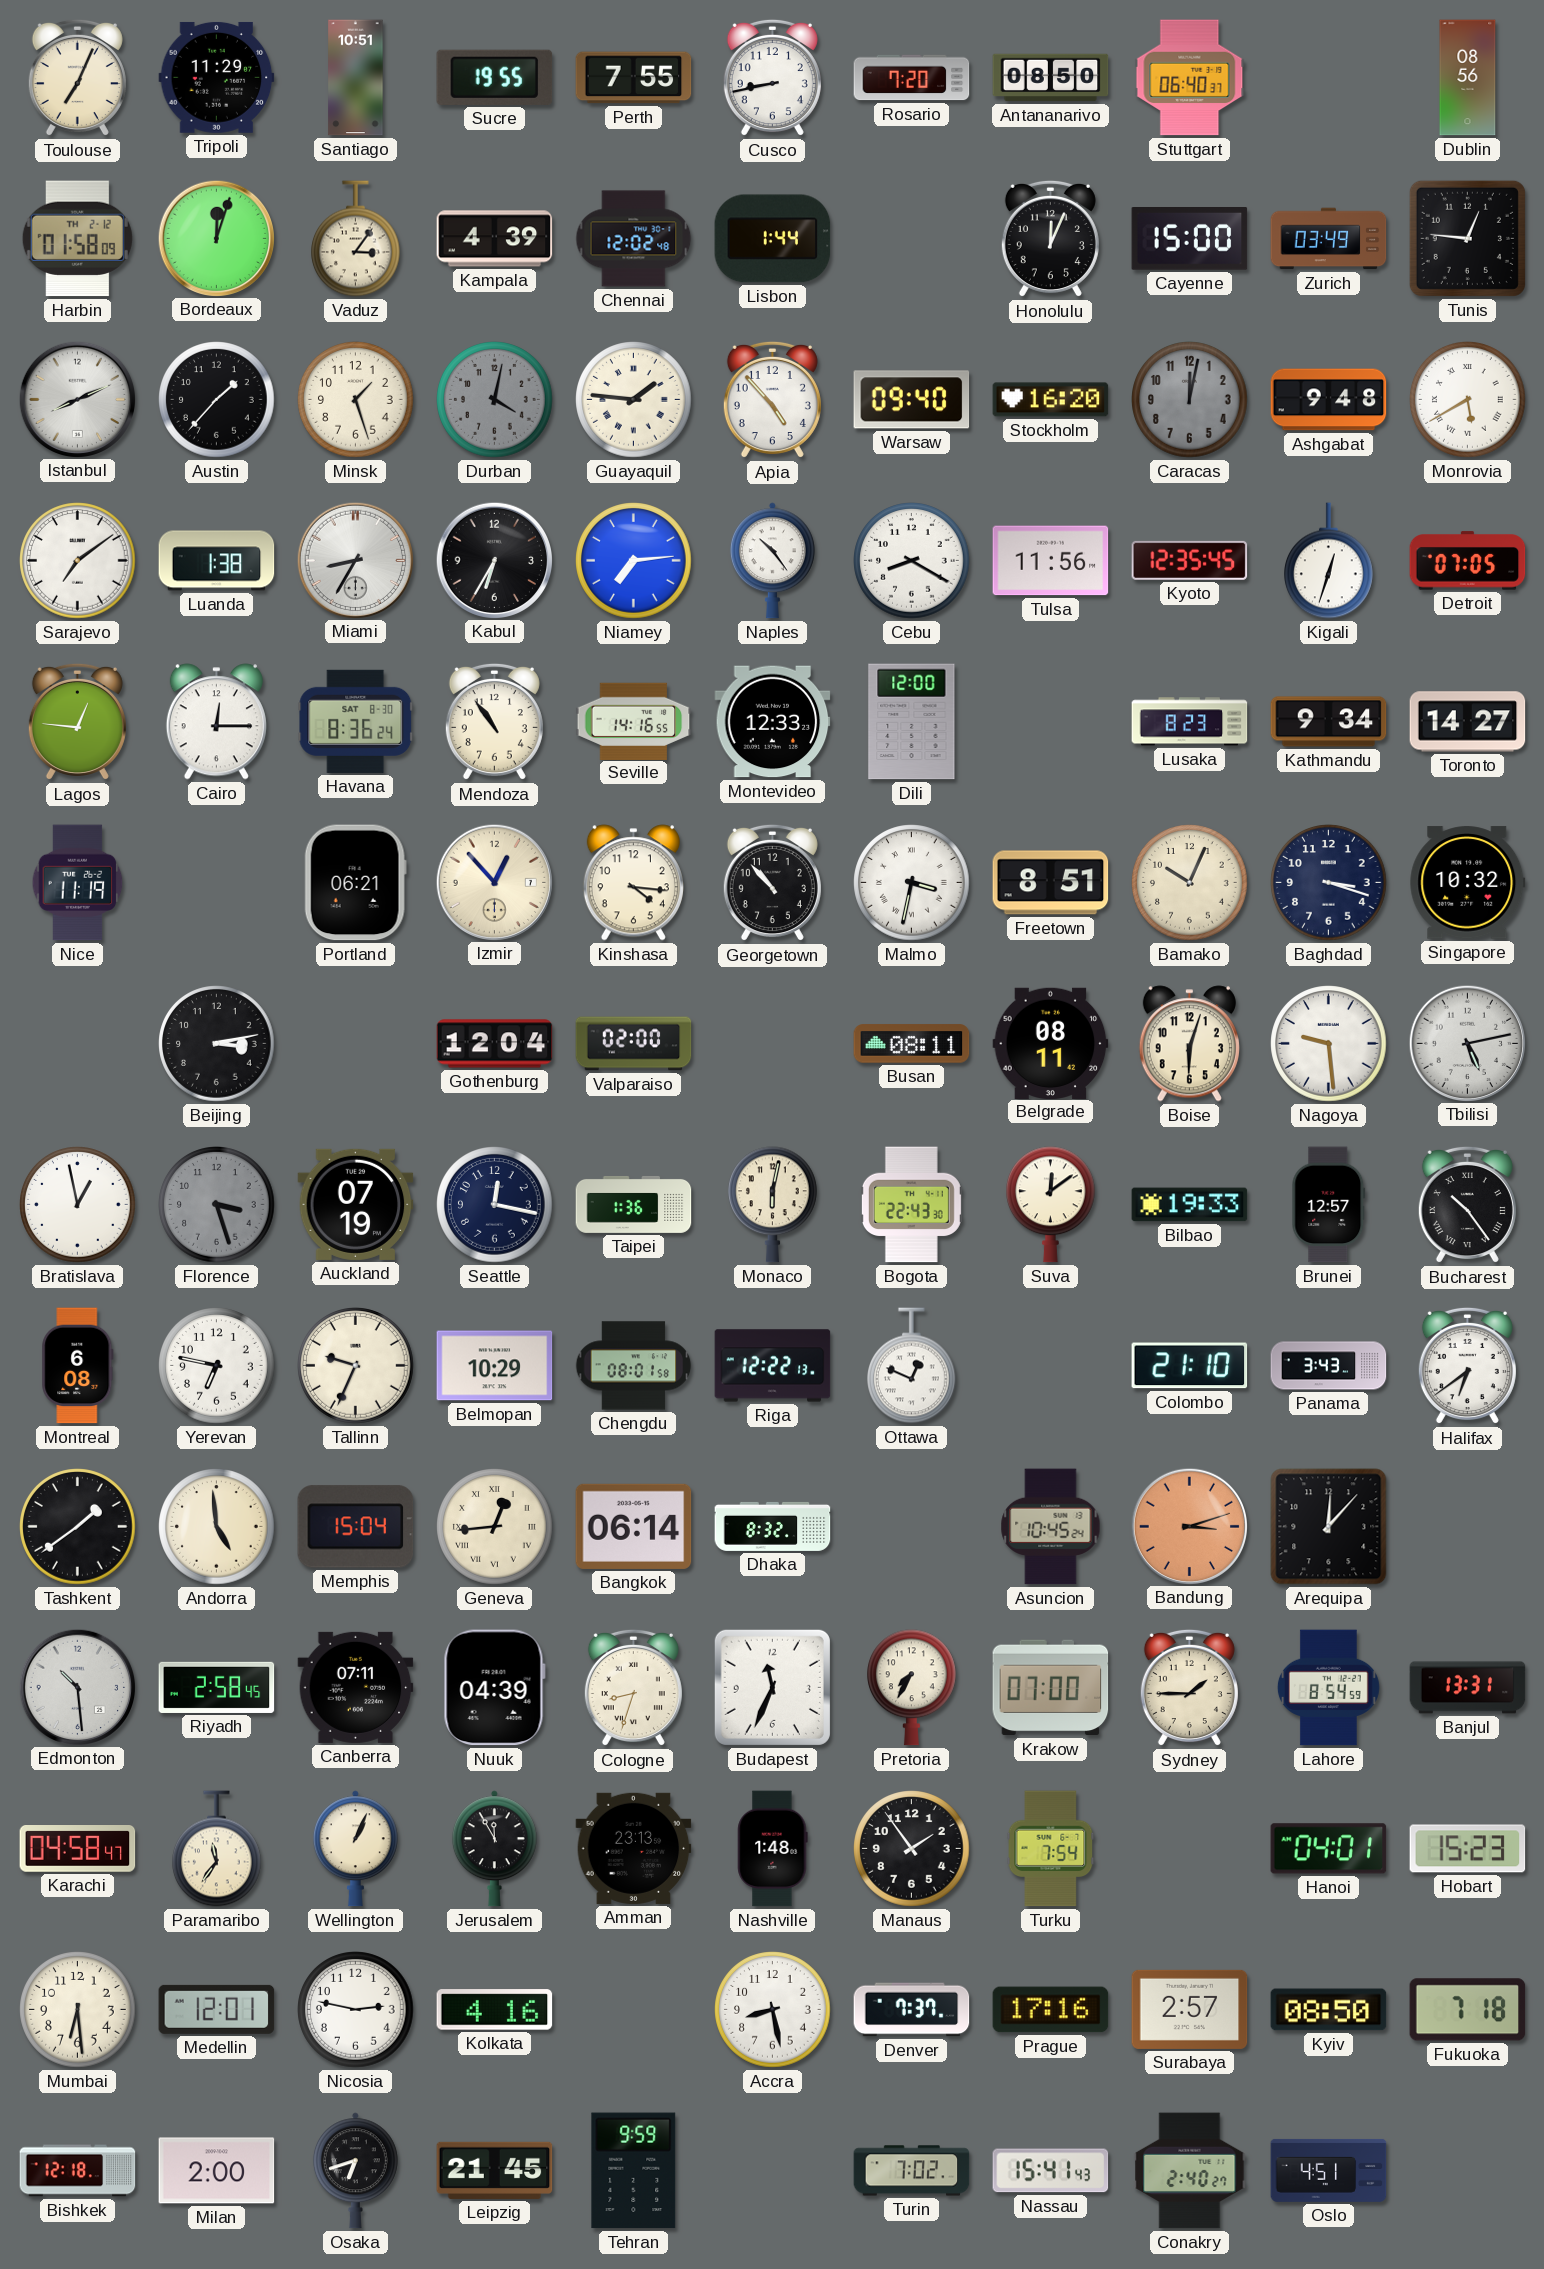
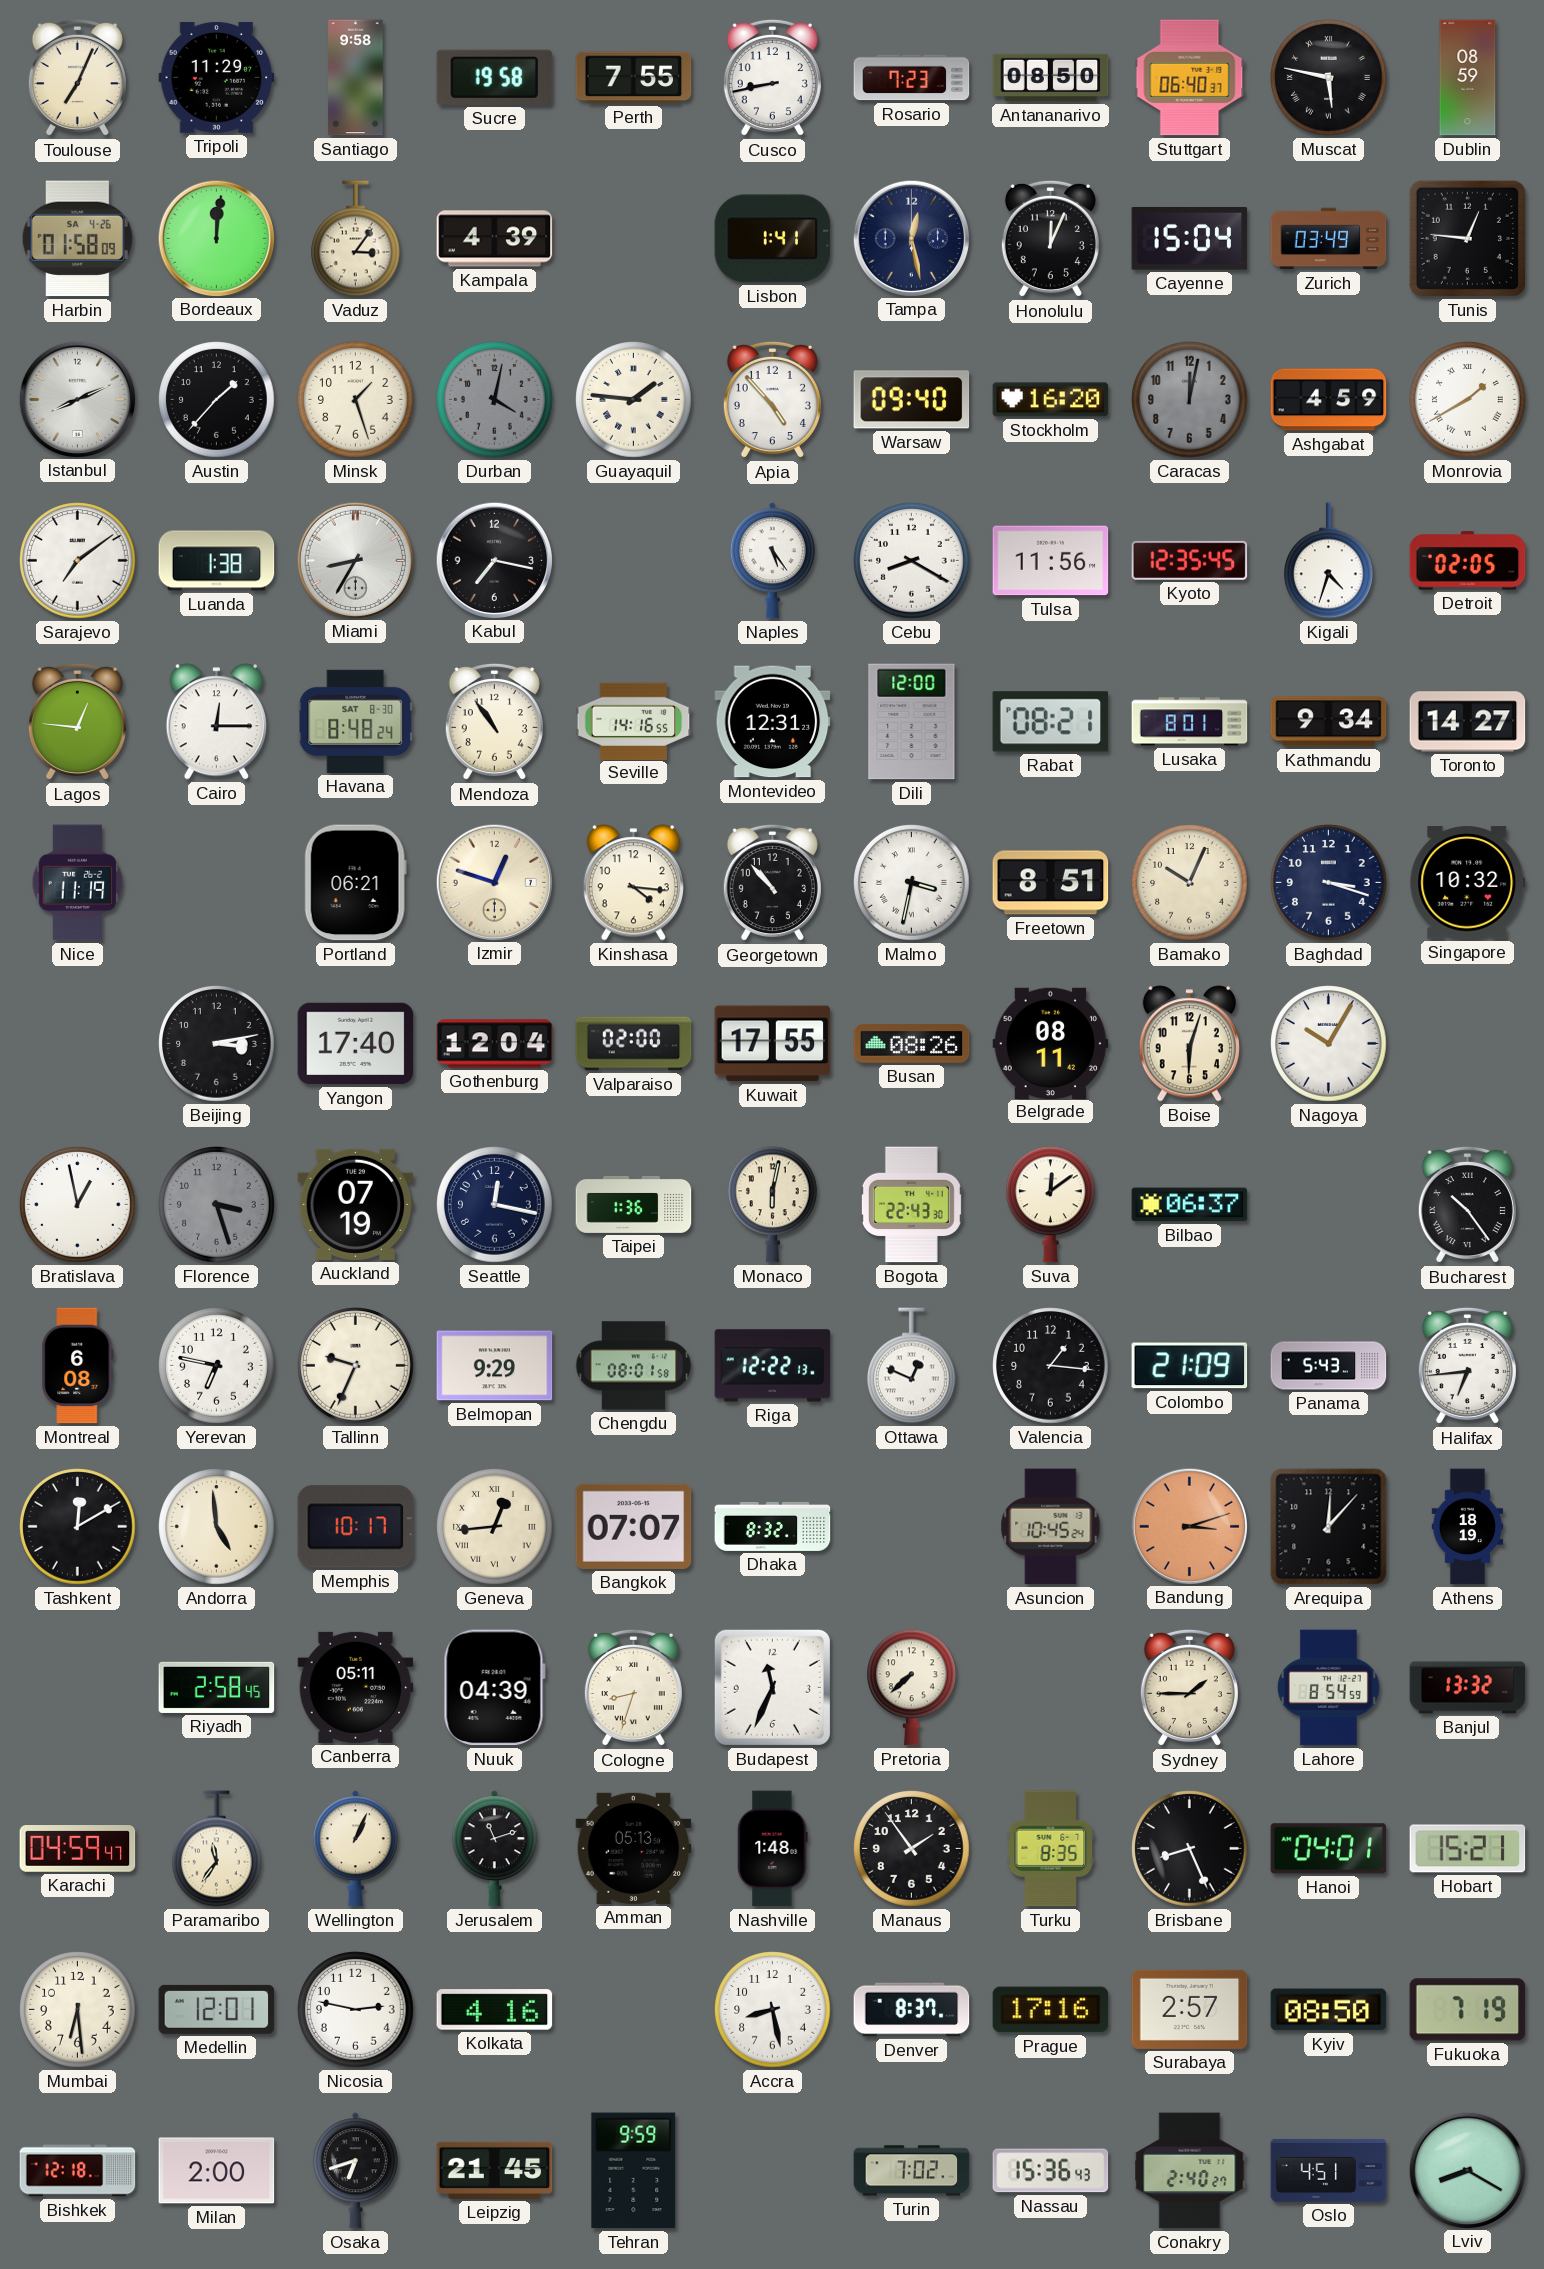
Santiago: 10:51 -> 9:58 (356, 78)
Sucre: 19:55 -> 19:58 (495, 77)
Rosario: 7:20 -> 7:23 (912, 78)
Muscat: none -> 5:47 (1329, 78)
Dublin: 08:56 -> 08:59 (1468, 78)
Harbin date: TH 2-12 -> SA 4-26 (77, 239)
Bordeaux: 12:03 -> 12:01 (216, 238)
Chennai: 12:02 -> none (634, 239)
Lisbon: 1:44 -> 1:41 (773, 239)
Tampa: none -> 12:28 (911, 238)
Cayenne: 15:00 -> 15:04 (1190, 239)
Ashgabat: 9:48 -> 4:59 (1329, 400)
Monrovia: 5:40 -> 1:40 (1468, 400)
Kabul: 6:35 -> 7:17 (494, 560)
Niamey: 7:14 -> none (634, 561)
Naples: 10:24 -> 5:24 (772, 561)
Kigali: 12:33 -> 4:33 (1329, 561)
Detroit: 07:05 -> 02:05 (1468, 561)
Havana: 8:36 -> 8:48 (356, 721)
Montevideo: 12:33 -> 12:31 (773, 722)
Rabat: none -> 08:21 (1051, 722)
Lusaka: 8:23 -> 8:01 (1190, 722)
Izmir: 12:53 -> 12:48 (494, 882)
Yangon: none -> 17:40 (356, 1044)
Kuwait: none -> 17:55 (773, 1044)
Busan: 08:11 -> 08:26 (912, 1044)
Nagoya: 9:29 -> 10:05 (1329, 1044)
Tbilisi: 5:13 -> none (1467, 1043)
Bilbao: 19:33 -> 06:37 (1190, 1205)
Brunei: 12:57 -> none (1329, 1205)
Belmopan: 10:29 -> 9:29 (495, 1366)
Valencia: none -> 1:16 (1051, 1366)
Colombo: 21:10 -> 21:09 (1190, 1366)
Panama: 3:43 -> 5:43 (1329, 1366)
Halifax: 6:39 -> 6:44 (1467, 1366)
Tashkent: 1:39 -> 12:10 (78, 1527)
Memphis: 15:04 -> 10:17 (356, 1527)
Bangkok: 06:14 -> 07:07 (634, 1526)
Athens: none -> 18:19 (1468, 1527)
Edmonton: 10:29 -> none (77, 1687)
Canberra: 07:11 -> 05:11 (356, 1687)
Pretoria: 7:35 -> 7:38 (912, 1688)
Krakow: 07:00 -> none (1051, 1688)
Banjul: 13:31 -> 13:32 (1468, 1688)
Karachi: 04:58 -> 04:59 (78, 1849)
Jerusalem: 11:55 -> 11:12 (494, 1849)
Amman: 23:13 -> 05:13 (634, 1848)
Turku: 7:54 -> 8:35 (1051, 1849)
Brisbane: none -> 8:26 (1190, 1849)
Hobart: 15:23 -> 15:21 (1468, 1849)
Denver: 7:37 -> 8:37 (912, 2010)
Fukuoka: 7:18 -> 7:19 (1468, 2010)
Nassau: 15:41 -> 15:36 (1051, 2171)
Lviv: none -> 8:20 (1467, 2170)
